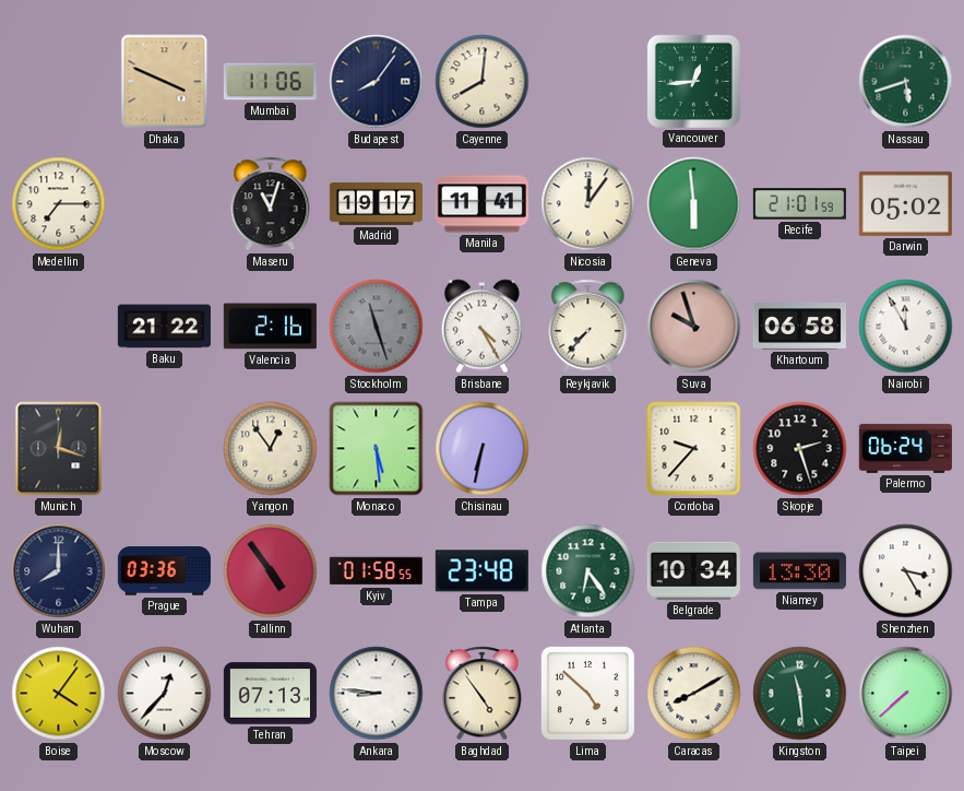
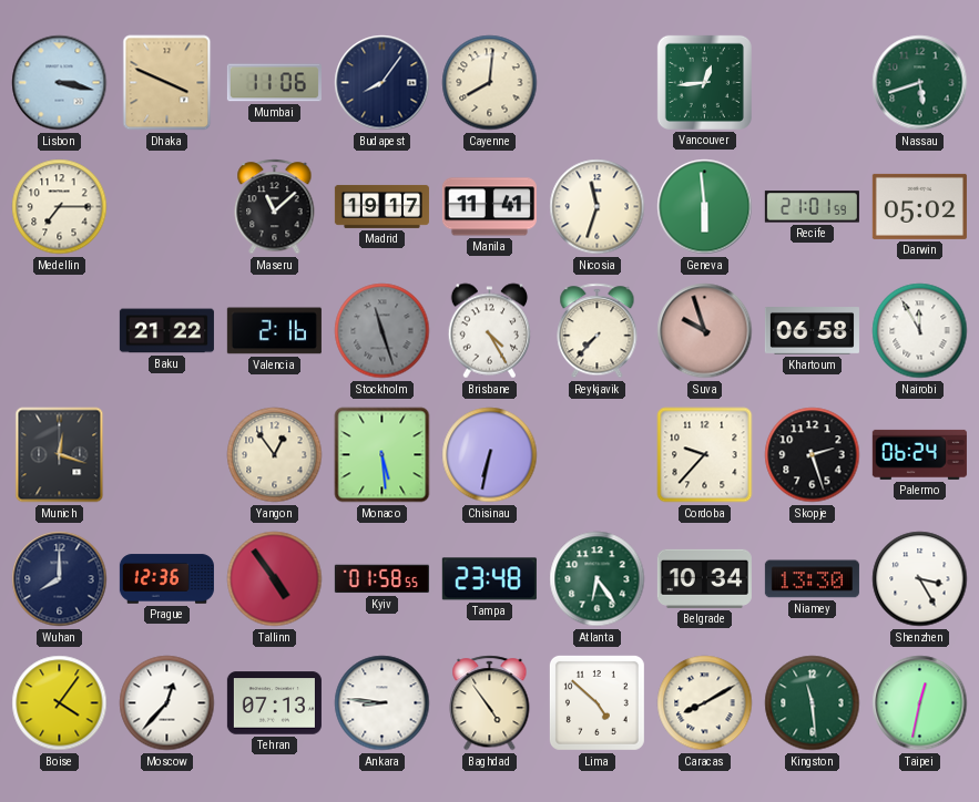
Lisbon: none -> 3:17 (60, 83)
Maseru: 11:03 -> 11:08 (275, 207)
Nicosia: 12:06 -> 11:33 (598, 207)
Prague: 03:36 -> 12:36 (166, 579)
Taipei: 7:38 -> 12:32 (920, 703)
